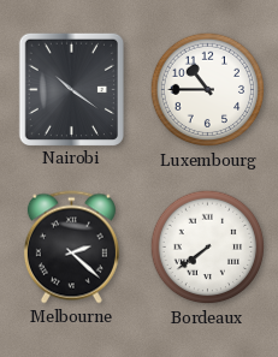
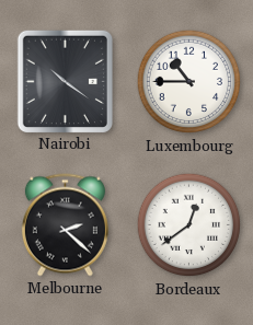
Bordeaux: 7:39 -> 12:39 (189, 225)
